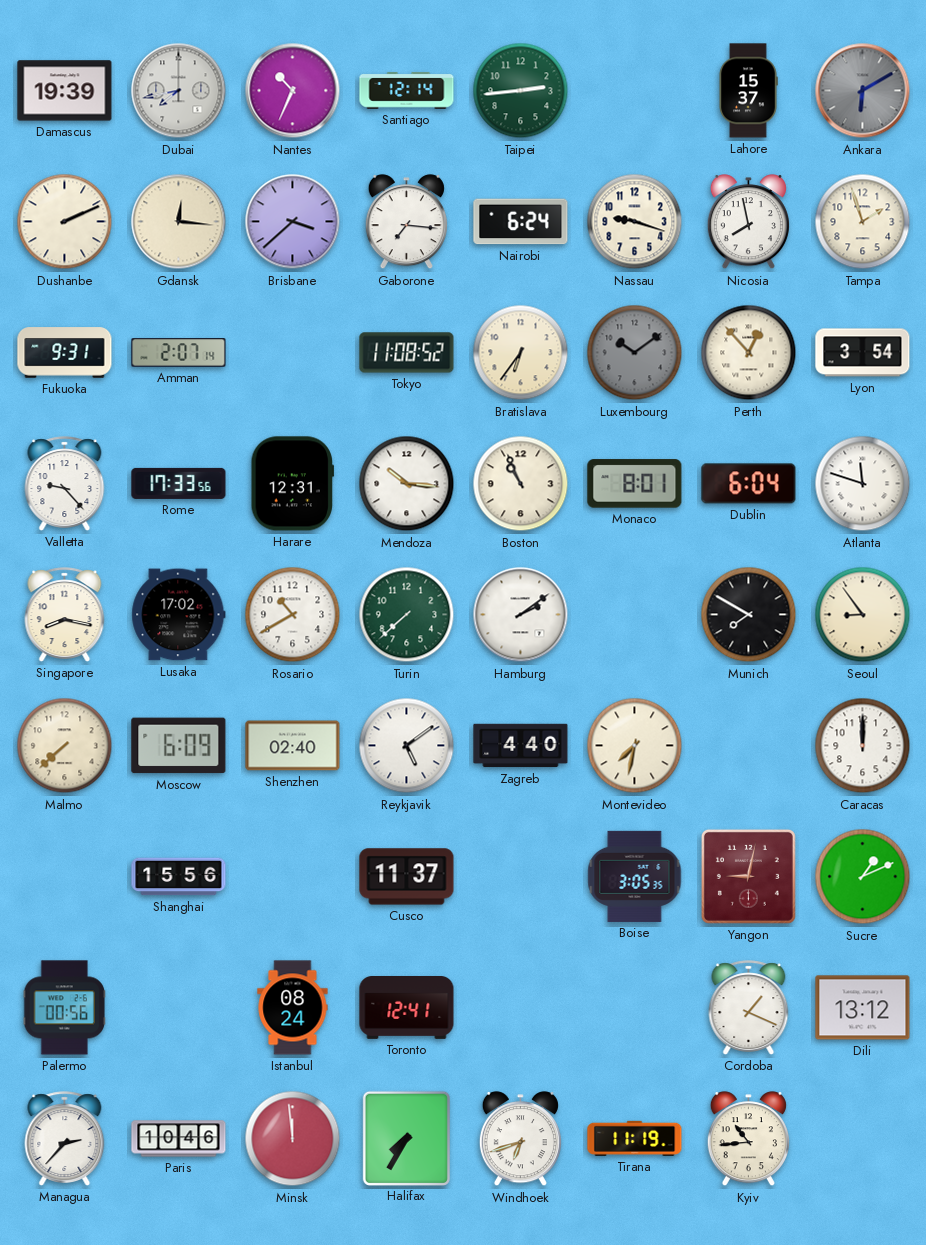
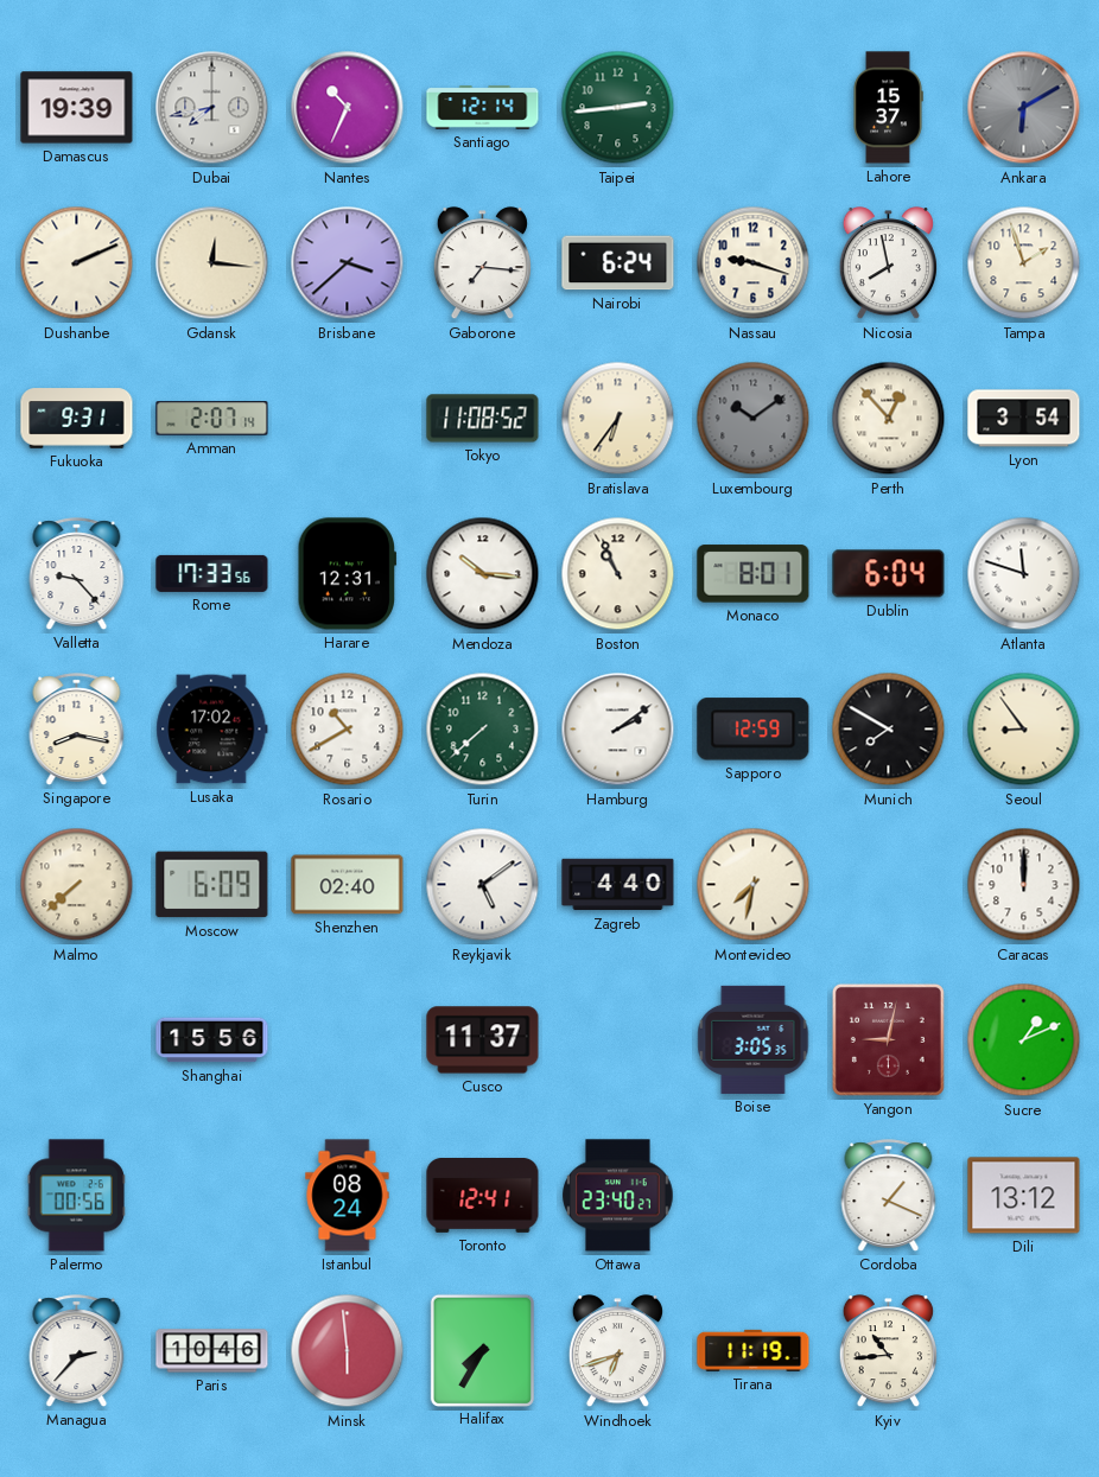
Sapporo: none -> 12:59 (754, 730)
Ottawa: none -> 23:40 (618, 1196)
Minsk: 11:59 -> 5:59 (348, 1351)
